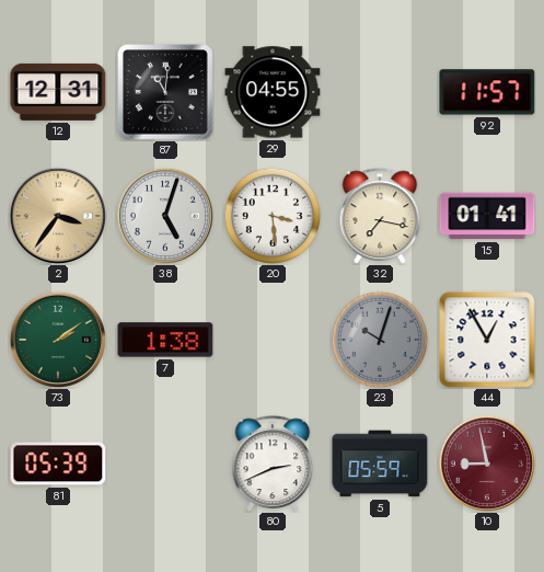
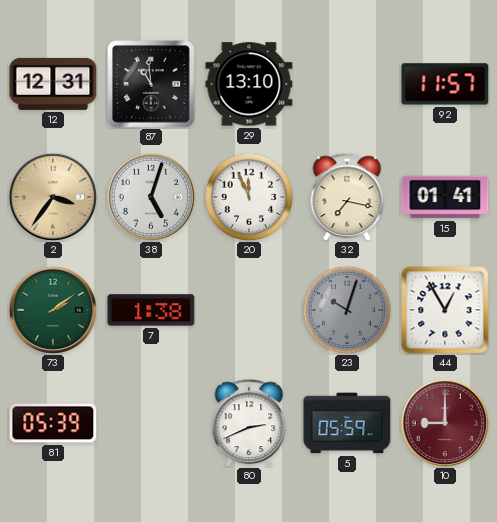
87: 11:01 -> 10:59 (151, 84)
29: 04:55 -> 13:10 (249, 84)
20: 3:29 -> 11:56 (249, 197)
10: 8:58 -> 9:00 (444, 422)
